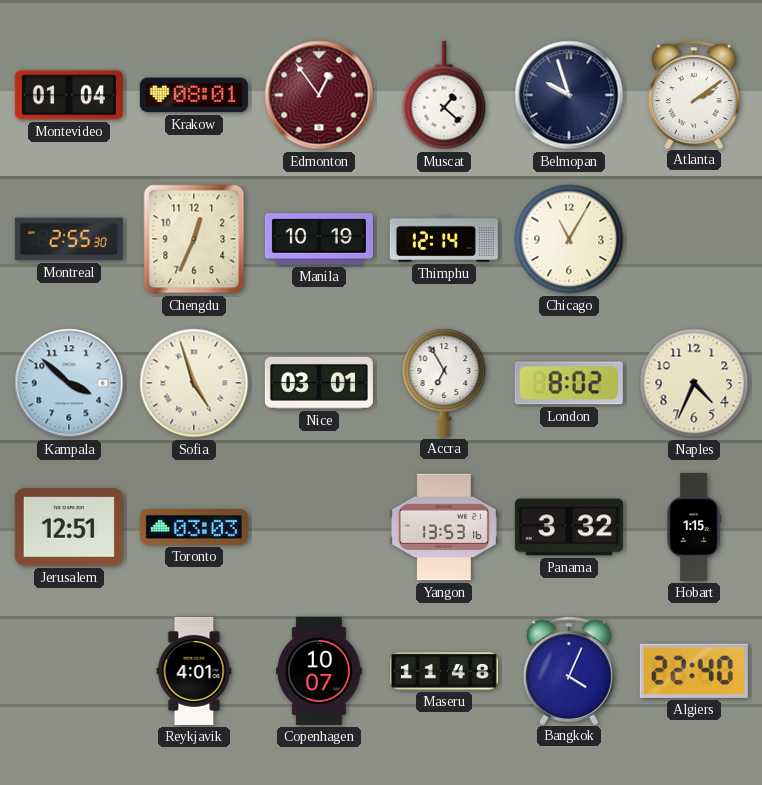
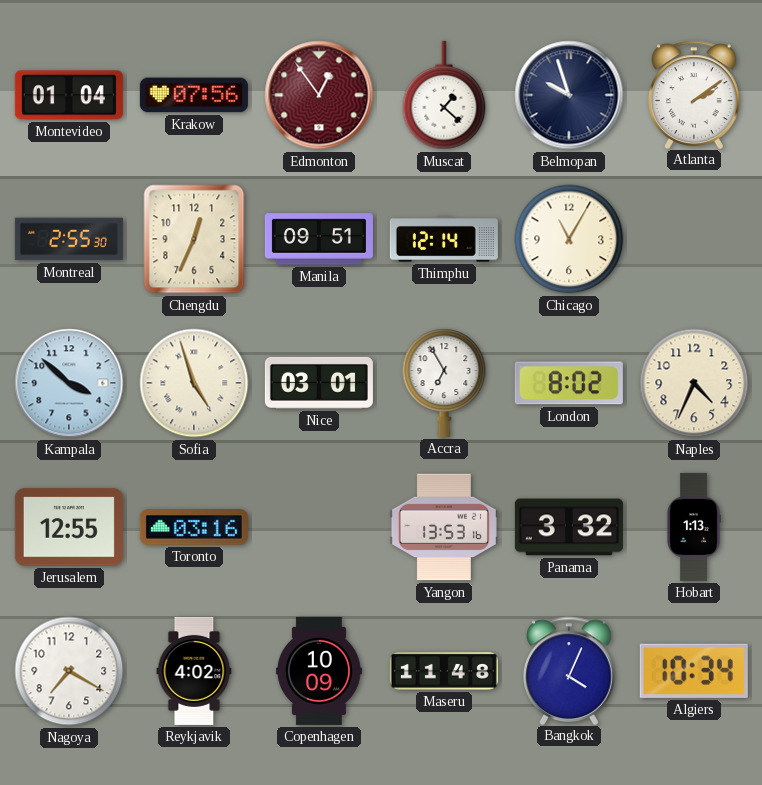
Krakow: 08:01 -> 07:56 (194, 95)
Manila: 10:19 -> 09:51 (319, 239)
Jerusalem: 12:51 -> 12:55 (69, 527)
Toronto: 03:03 -> 03:16 (194, 527)
Hobart: 1:15 -> 1:13 (694, 527)
Nagoya: none -> 7:20 (69, 671)
Reykjavik: 4:01 -> 4:02 (194, 671)
Copenhagen: 10:07 -> 10:09 (319, 671)
Algiers: 22:40 -> 10:34 (694, 671)
